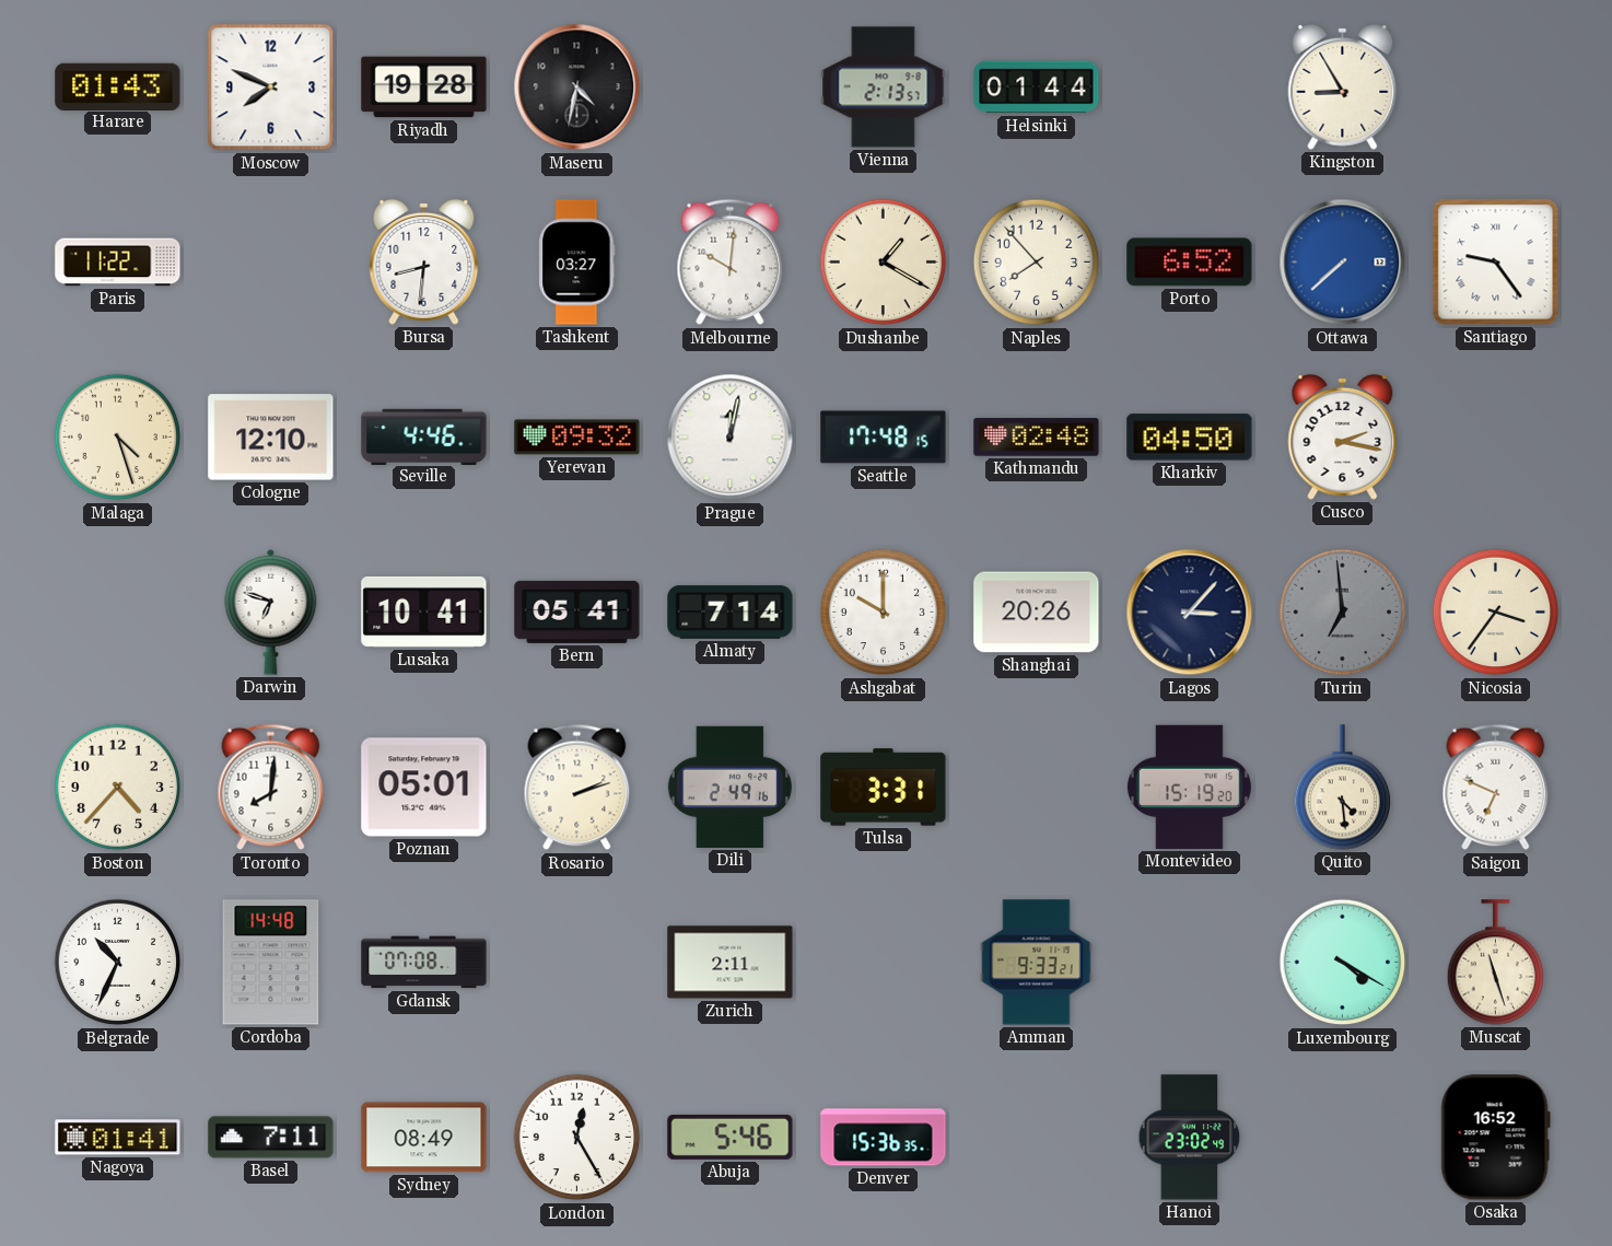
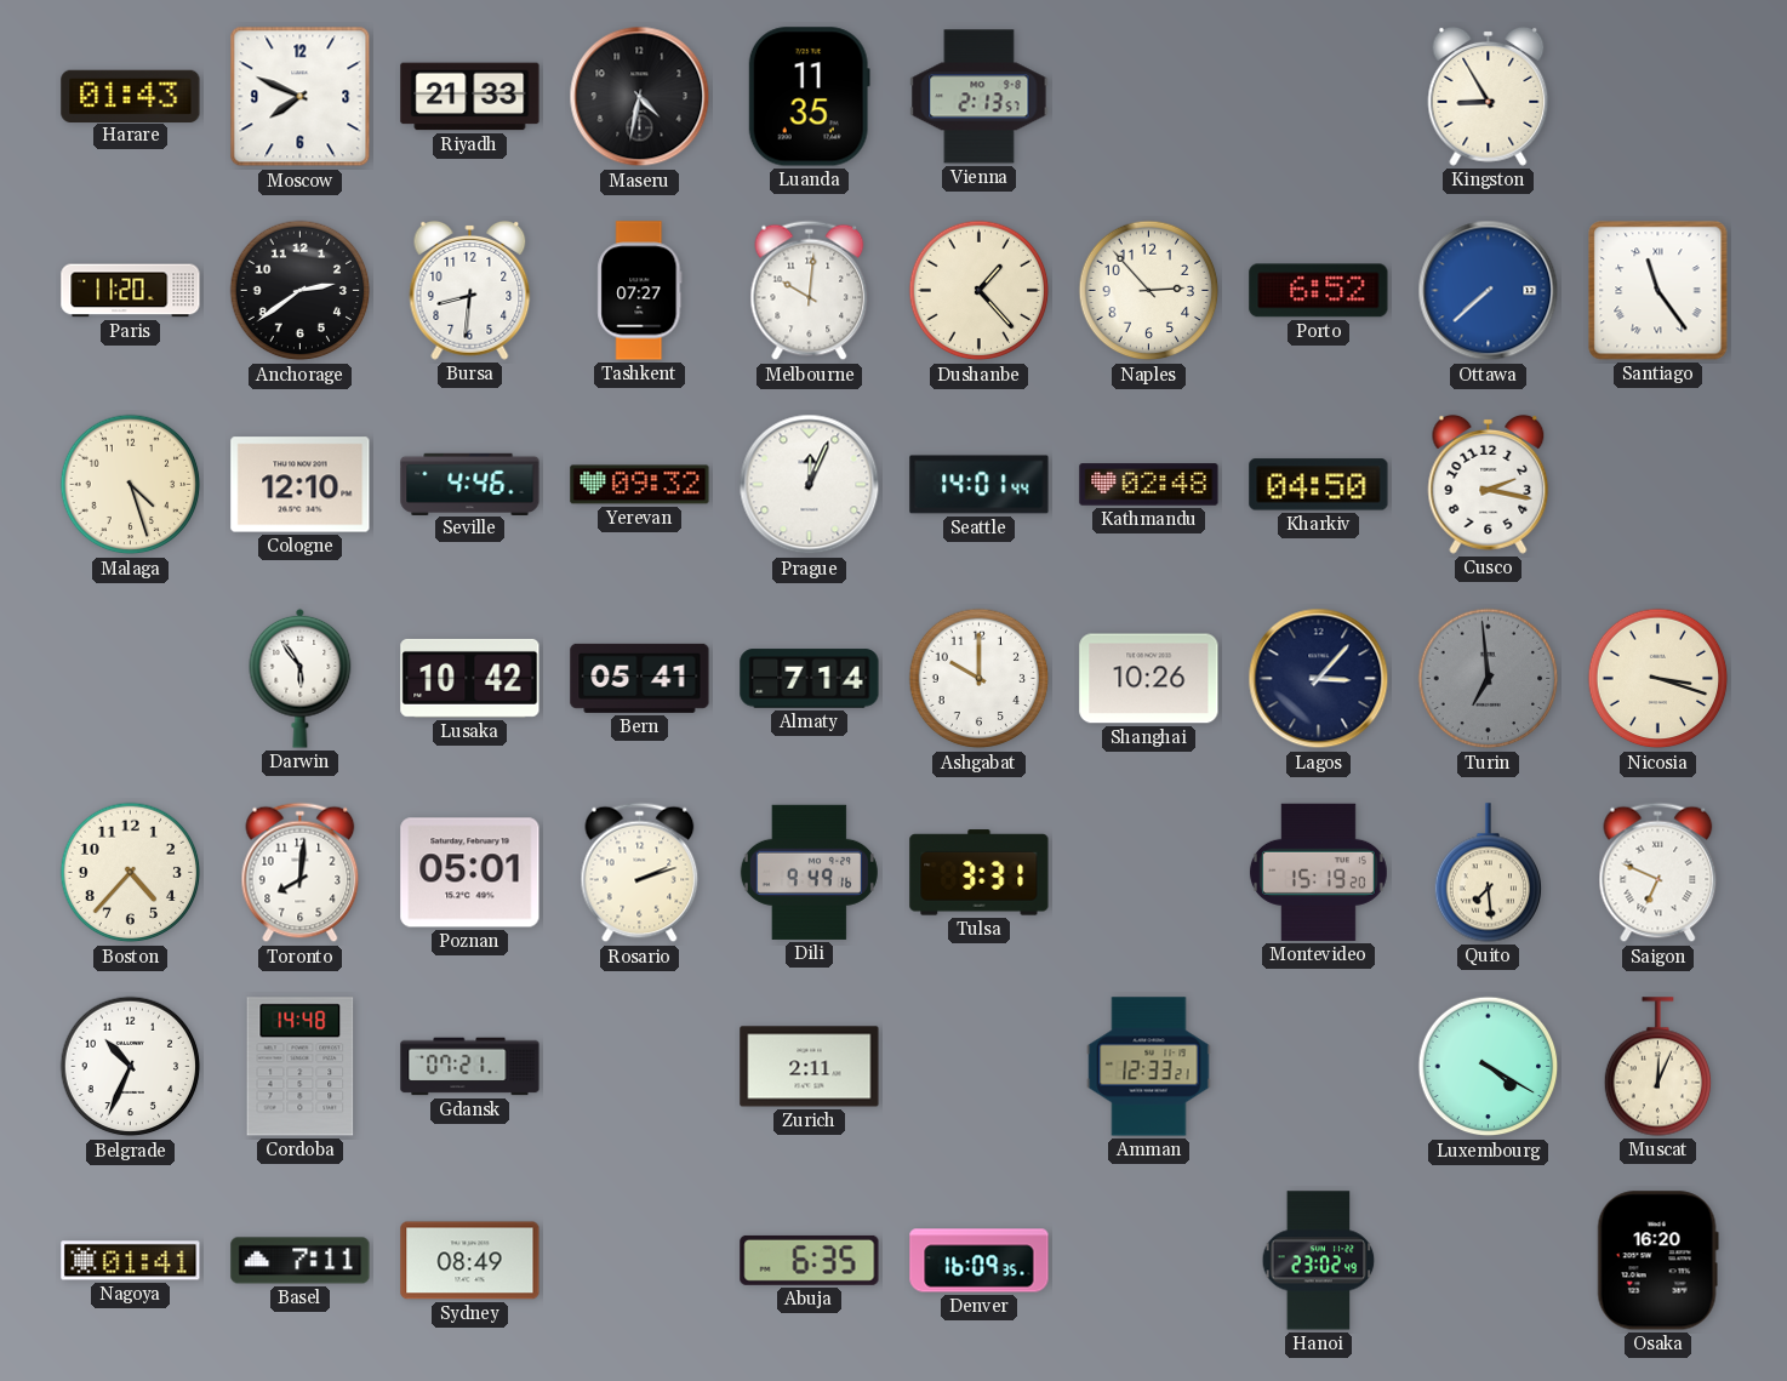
Riyadh: 19:28 -> 21:33 (470, 97)
Luanda: none -> 11:35 (809, 97)
Helsinki: 01:44 -> none (1037, 88)
Paris: 11:22 -> 11:20 (131, 291)
Anchorage: none -> 2:39 (301, 291)
Tashkent: 03:27 -> 07:27 (640, 291)
Dushanbe: 1:20 -> 1:23 (980, 291)
Naples: 7:53 -> 2:53 (1149, 291)
Santiago: 9:24 -> 11:24 (1658, 291)
Prague: 12:02 -> 12:04 (810, 485)
Seattle: 17:48 -> 14:01 (980, 485)
Darwin: 6:48 -> 5:54 (301, 678)
Lusaka: 10:41 -> 10:42 (470, 678)
Shanghai: 20:26 -> 10:26 (1149, 679)
Nicosia: 3:36 -> 3:18 (1658, 679)
Dili: 2:49 -> 9:49 (809, 872)
Quito: 4:29 -> 7:29 (1489, 873)
Gdansk: 07:08 -> 07:21 (470, 1067)
Amman: 9:33 -> 12:33 (1149, 1067)
Muscat: 11:27 -> 12:04 (1658, 1067)
London: 12:25 -> none (577, 1138)
Abuja: 5:46 -> 6:35 (810, 1260)
Denver: 15:36 -> 16:09 (980, 1261)
Osaka: 16:52 -> 16:20 (1657, 1261)
